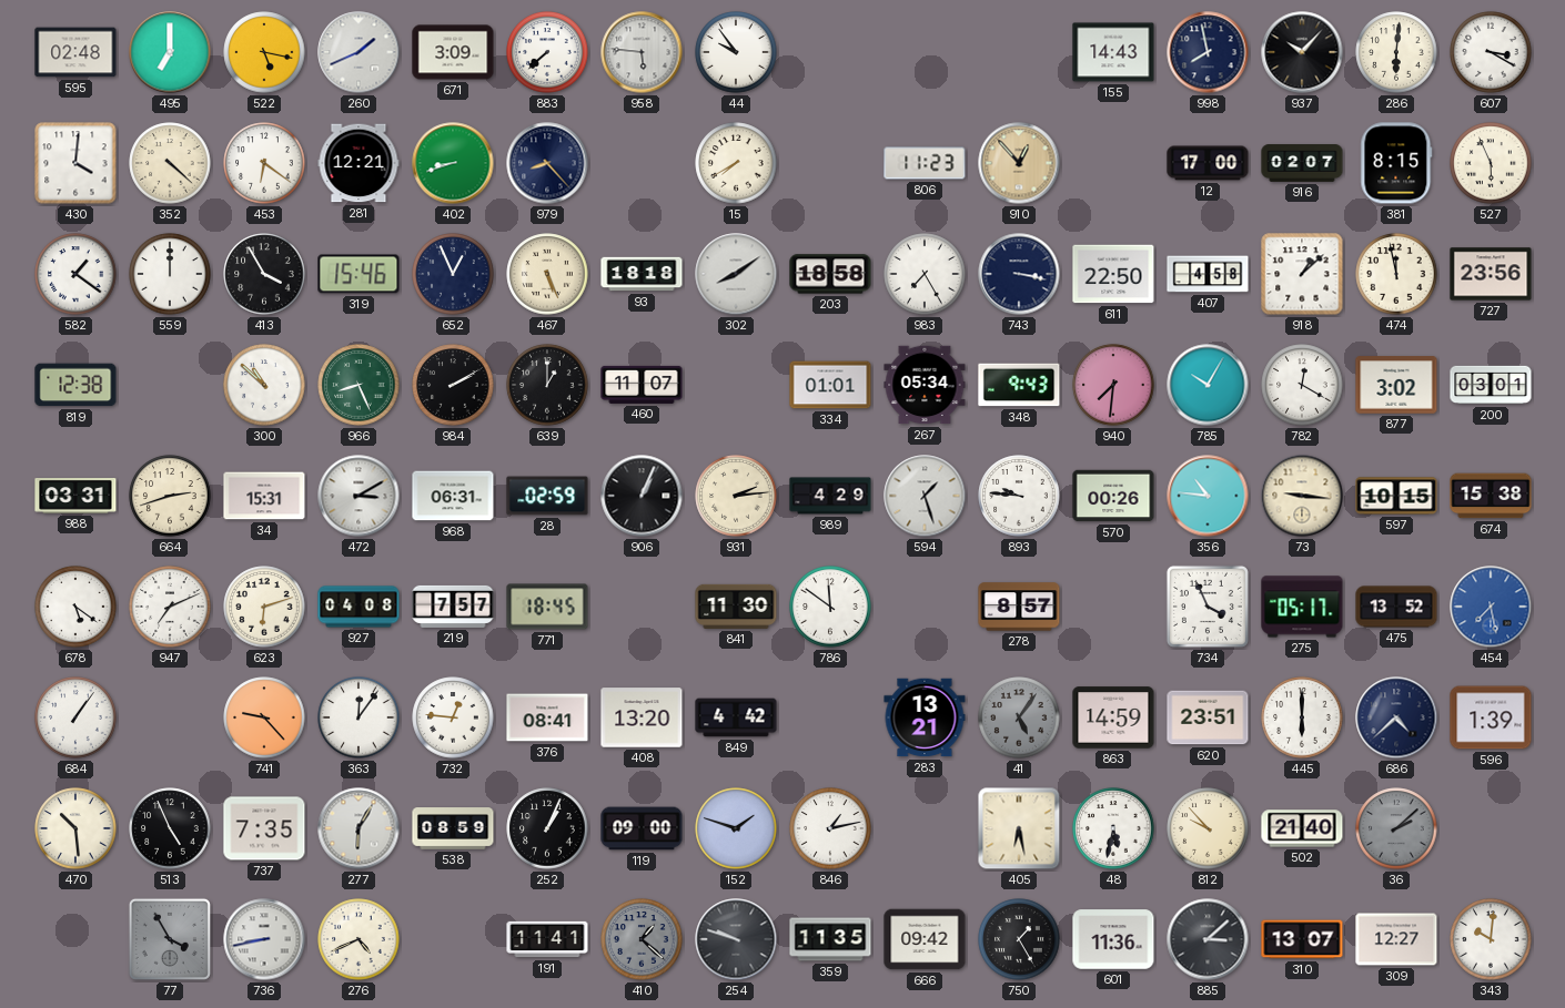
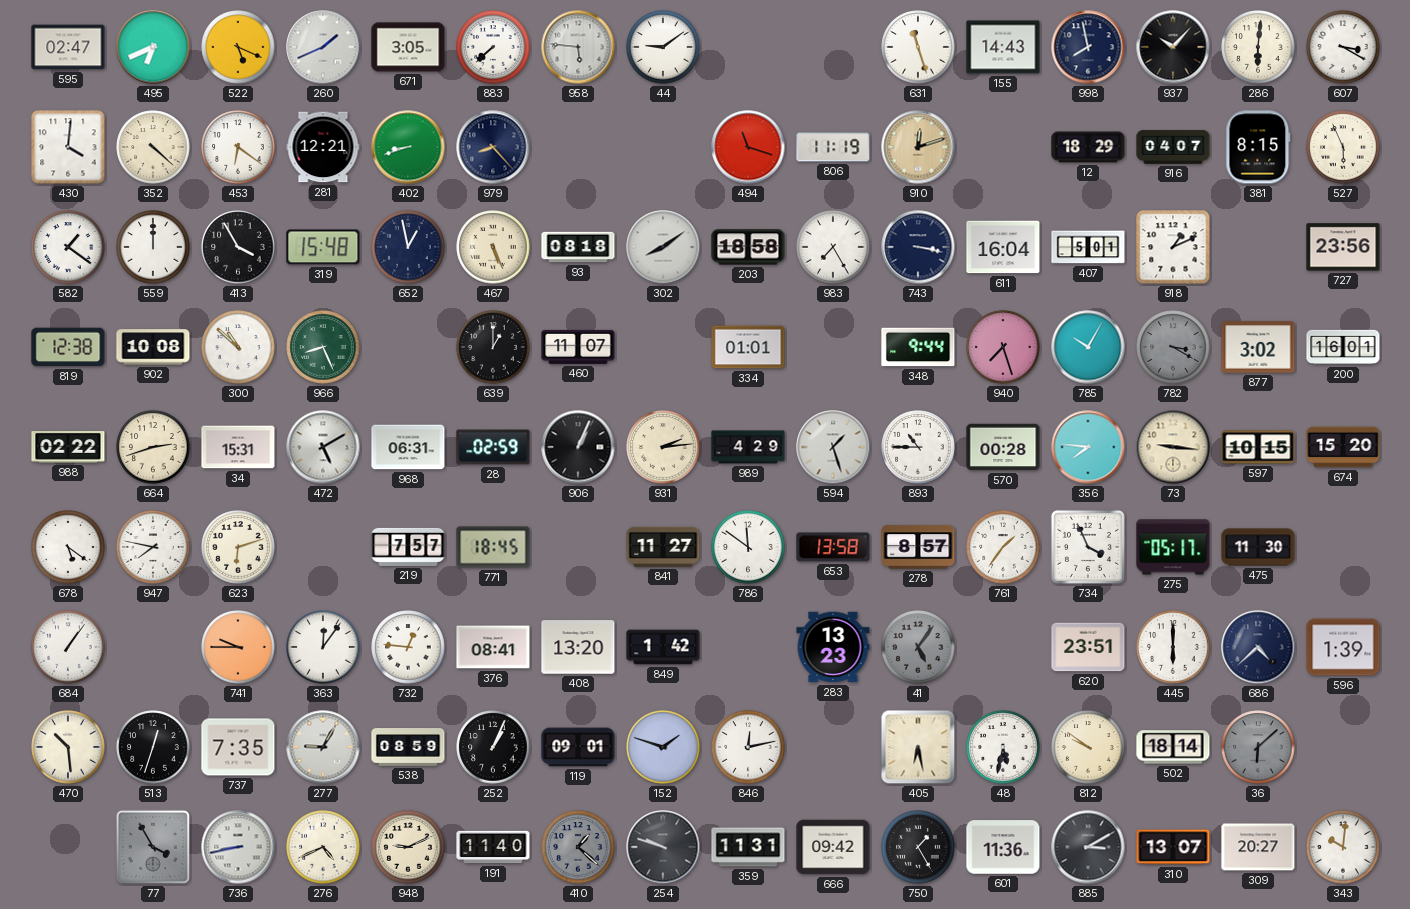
595: 02:48 -> 02:47 (68, 47)
495: 7:00 -> 6:41 (153, 47)
522: 5:17 -> 5:19 (238, 47)
671: 3:09 -> 3:05 (408, 47)
44: 9:54 -> 9:09 (663, 47)
631: none -> 11:27 (918, 47)
15: 7:40 -> none (736, 163)
494: none -> 11:18 (748, 147)
806: 11:23 -> 11:19 (833, 147)
910: 12:53 -> 12:12 (918, 147)
12: 17:00 -> 18:29 (1088, 147)
916: 02:07 -> 04:07 (1173, 147)
319: 15:46 -> 15:48 (323, 247)
652: 12:56 -> 12:58 (408, 247)
93: 18:18 -> 08:18 (578, 247)
611: 22:50 -> 16:04 (1003, 247)
407: 4:58 -> 5:01 (1088, 247)
918: 1:08 -> 1:11 (1173, 247)
474: 11:58 -> none (1396, 274)
902: none -> 10:08 (153, 347)
984: 2:10 -> none (453, 385)
267: 05:34 -> none (925, 385)
348: 9:43 -> 9:44 (918, 347)
940: 7:31 -> 7:27 (1003, 347)
782: 12:20 -> 3:20 (1173, 347)
782 dial: white -> grey (1173, 347)
200: 03:01 -> 16:01 (1343, 347)
988: 03:31 -> 02:22 (68, 448)
472: 3:10 -> 5:10 (323, 447)
893: 9:46 -> 10:45 (918, 447)
570: 00:26 -> 00:28 (1003, 447)
356: 10:46 -> 7:46 (1088, 447)
674: 15:38 -> 15:20 (1343, 447)
947: 7:11 -> 7:47 (153, 547)
927: 04:08 -> none (359, 607)
841: 11:30 -> 11:27 (663, 547)
653: none -> 13:58 (833, 547)
761: none -> 1:36 (1003, 547)
475: 13:52 -> 11:30 (1258, 547)
454: 7:28 -> none (1491, 607)
741: 9:23 -> 9:45 (238, 647)
849: 4:42 -> 1:42 (663, 647)
283: 13:21 -> 13:23 (833, 647)
863: 14:59 -> none (1113, 717)
513: 4:56 -> 12:33 (153, 747)
277: 6:05 -> 9:05 (323, 747)
119: 09:00 -> 09:01 (578, 747)
846: 1:13 -> 12:13 (748, 747)
812: 9:53 -> 9:51 (1088, 747)
502: 21:40 -> 18:14 (1173, 747)
36: 2:08 -> 6:08 (1258, 747)
948: none -> 9:11 (408, 847)
191: 11:41 -> 11:40 (493, 847)
359: 11:35 -> 11:31 (748, 847)
885: 3:08 -> 3:10 (1088, 847)
309: 12:27 -> 20:27 (1258, 847)
